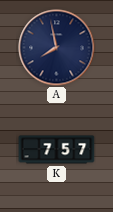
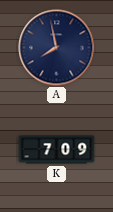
K: 7:57 -> 7:09 (57, 150)
